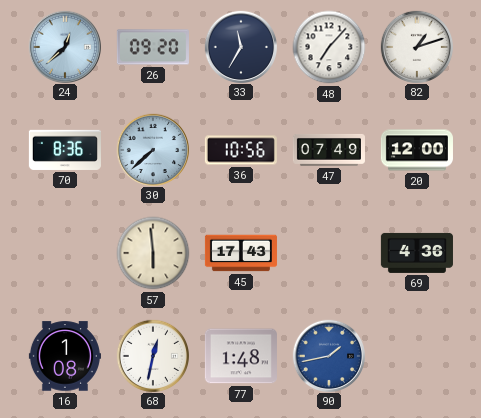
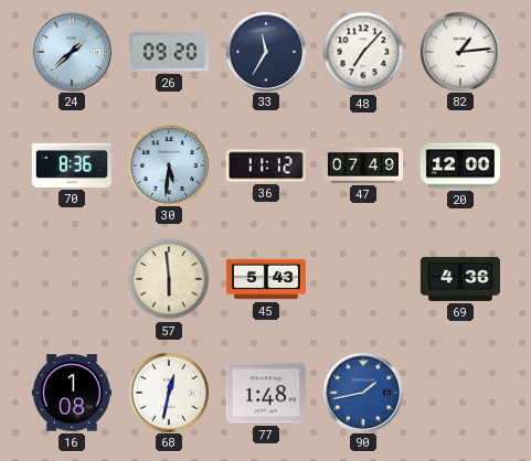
24: 12:38 -> 1:38 (71, 51)
82: 1:12 -> 1:14 (459, 51)
30: 7:38 -> 5:31 (168, 164)
36: 10:56 -> 11:12 (266, 165)
45: 17:43 -> 5:43 (266, 279)
